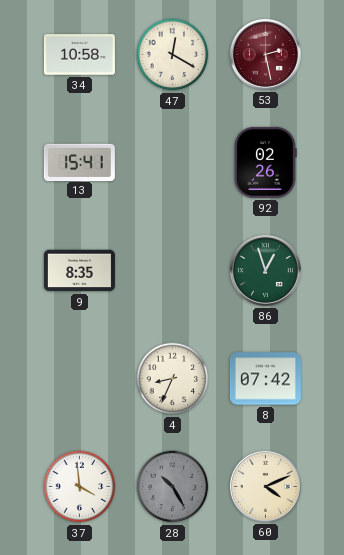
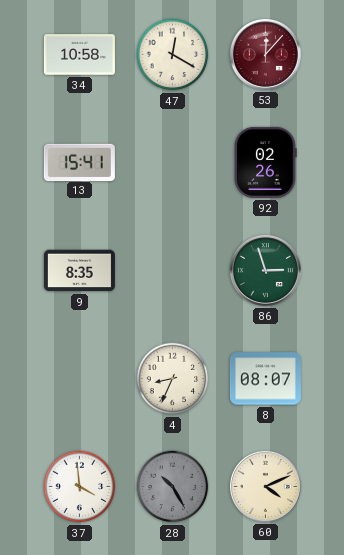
53: 2:28 -> 12:07 (265, 54)
86: 12:57 -> 2:57 (265, 270)
8: 07:42 -> 08:07 (265, 379)
